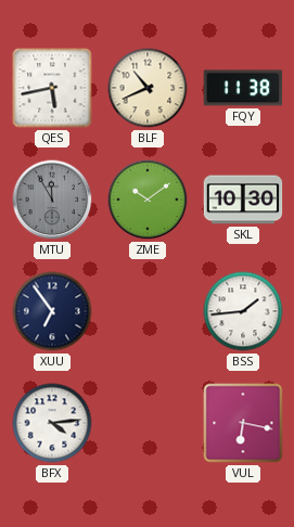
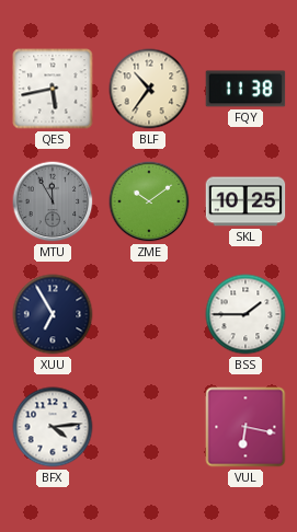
BLF: 10:41 -> 10:36 (149, 89)
SKL: 10:30 -> 10:25 (245, 201)
XUU: 6:54 -> 6:55 (53, 314)
BSS: 1:44 -> 1:45 (245, 314)
